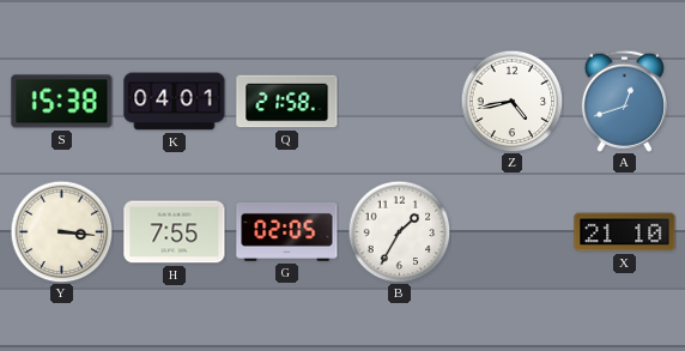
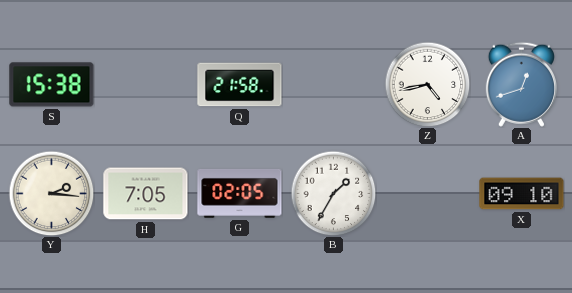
K: 04:01 -> none (175, 102)
Y: 3:16 -> 2:16 (51, 193)
H: 7:55 -> 7:05 (146, 194)
X: 21:10 -> 09:10 (522, 194)
